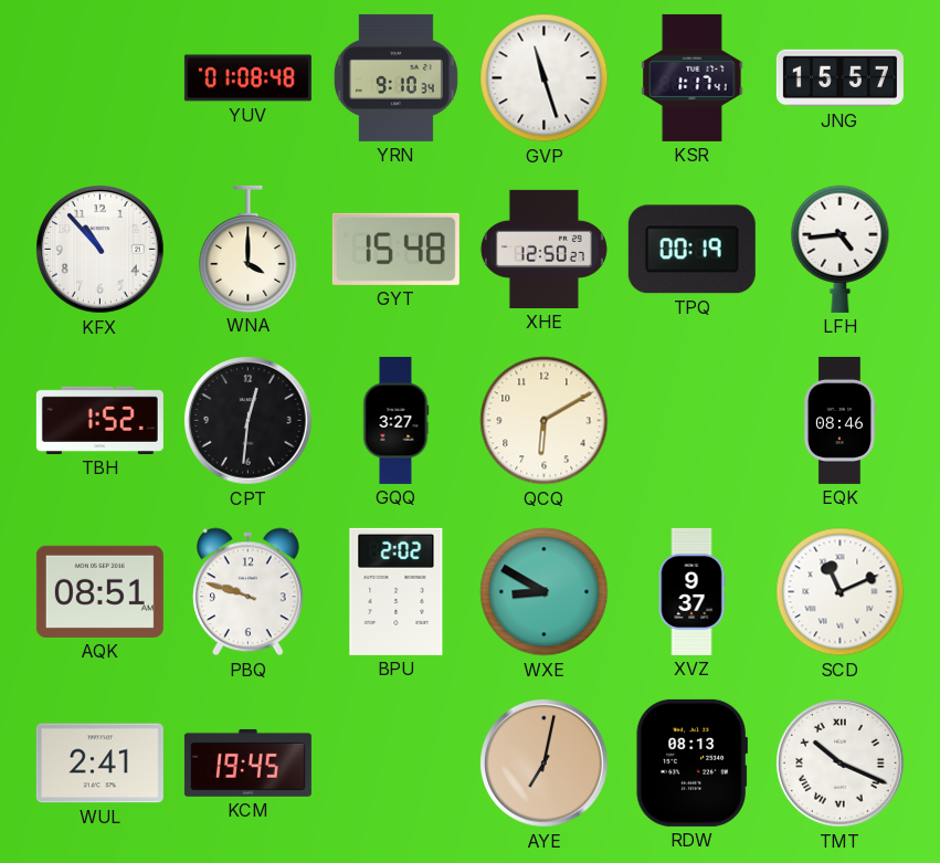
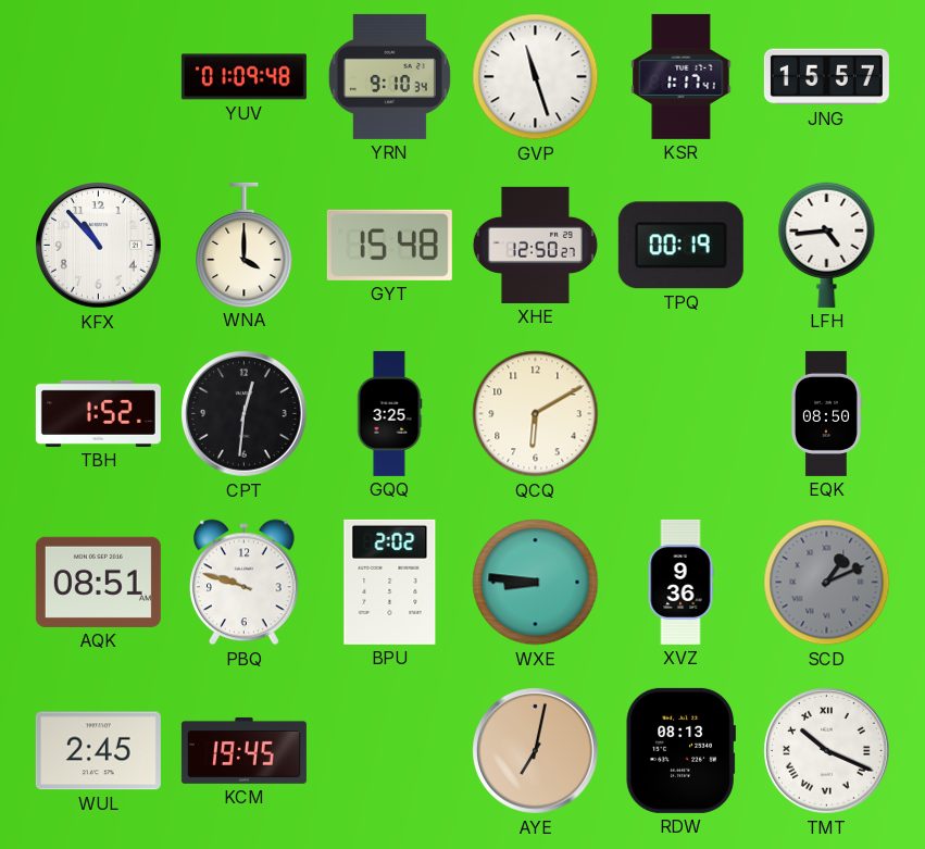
YUV: 01:08 -> 01:09 (243, 77)
GQQ: 3:27 -> 3:25 (389, 413)
EQK: 08:46 -> 08:50 (826, 413)
WXE: 8:50 -> 8:46 (536, 583)
XVZ: 9:37 -> 9:36 (680, 582)
SCD: 11:11 -> 1:11 (827, 583)
SCD dial: white -> grey (827, 583)
WUL: 2:41 -> 2:45 (98, 751)
